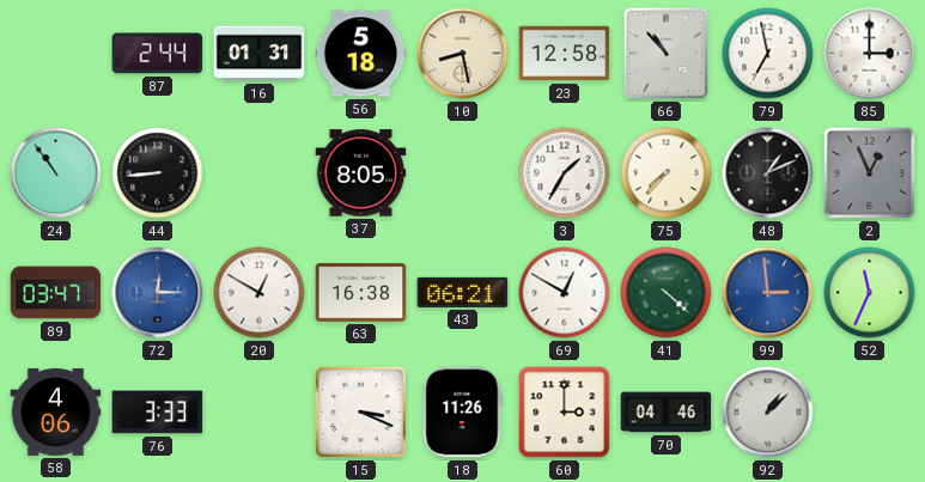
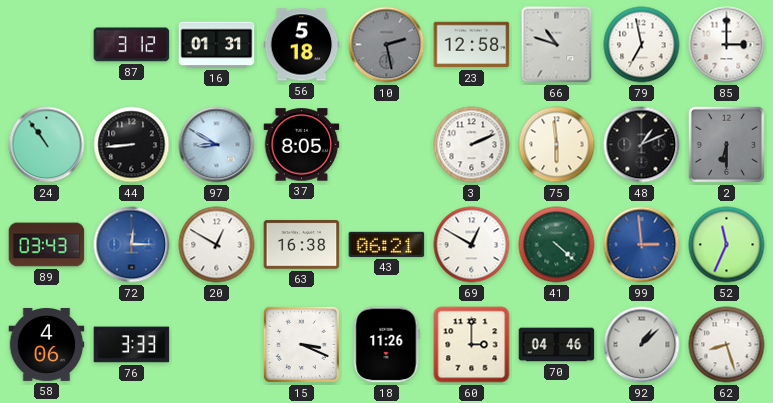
87: 2:44 -> 3:12 (132, 45)
10: 8:28 -> 2:28 (387, 45)
10 dial: cream -> grey (387, 45)
66: 10:53 -> 10:48 (557, 45)
97: none -> 8:50 (217, 145)
3: 1:35 -> 2:11 (472, 145)
75: 7:37 -> 5:59 (557, 145)
2: 12:56 -> 6:30 (726, 144)
89: 03:47 -> 03:43 (47, 245)
62: none -> 8:27 (727, 345)
